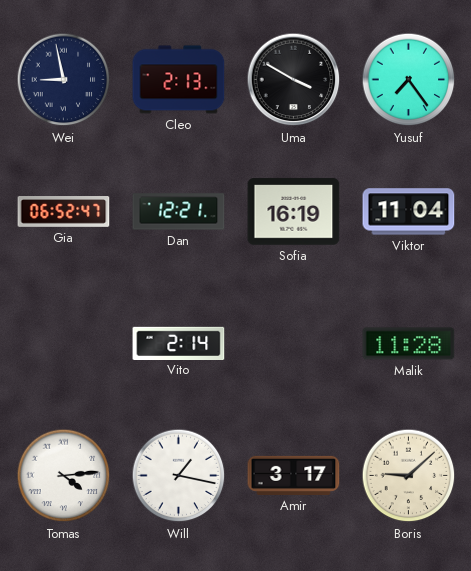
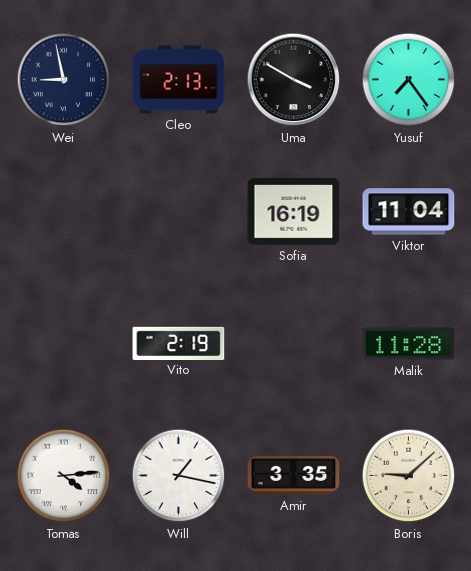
Gia: 06:52 -> none (64, 212)
Dan: 12:21 -> none (179, 212)
Vito: 2:14 -> 2:19 (179, 343)
Amir: 3:17 -> 3:35 (294, 475)
